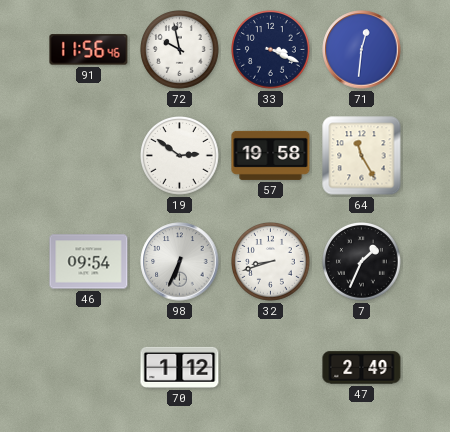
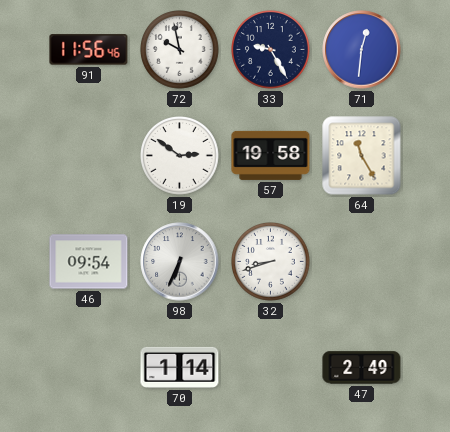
33: 3:19 -> 9:25 (271, 50)
7: 1:34 -> none (362, 262)
70: 1:12 -> 1:14 (180, 367)
